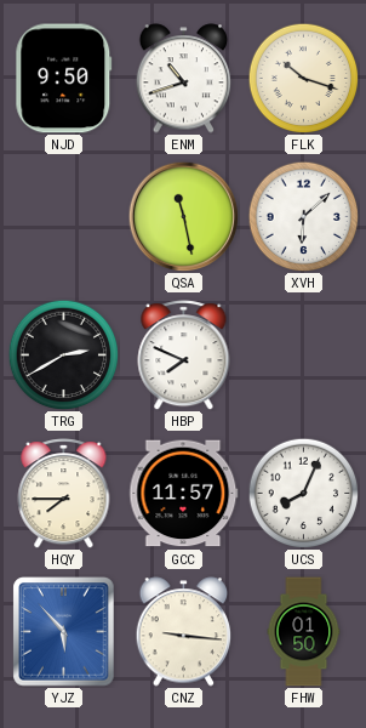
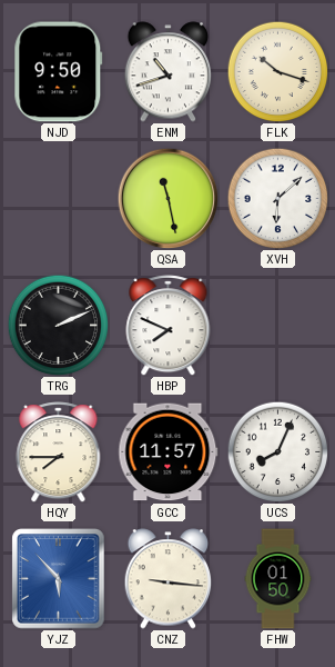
TRG: 2:40 -> 2:11 (58, 325)
